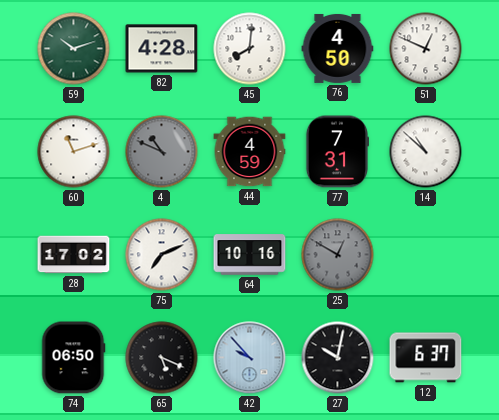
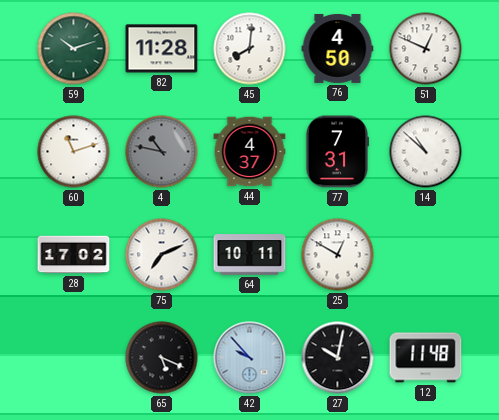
82: 4:28 -> 11:28 (162, 49)
4: 10:49 -> 10:47 (162, 152)
44: 4:59 -> 4:37 (250, 152)
64: 10:16 -> 10:11 (250, 255)
25 dial: grey -> white (338, 255)
74: 06:50 -> none (74, 358)
12: 6:37 -> 11:48 (426, 358)
